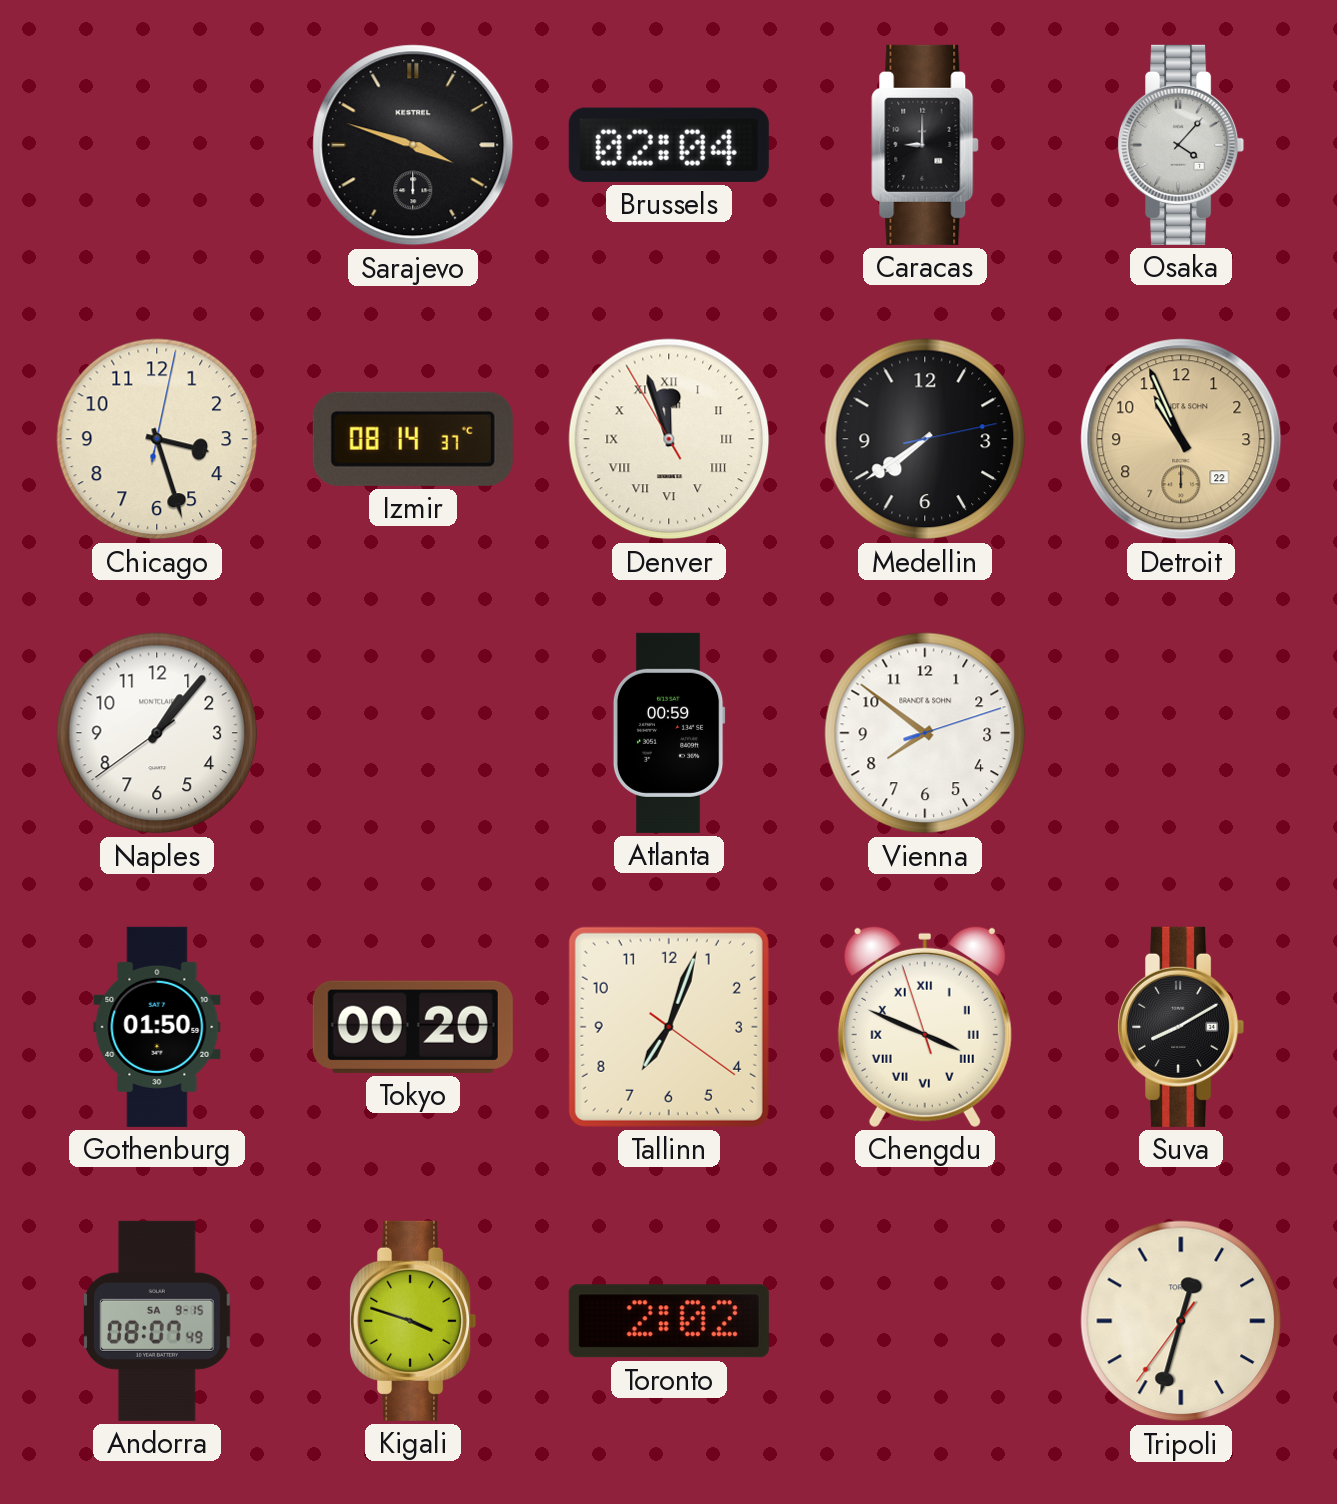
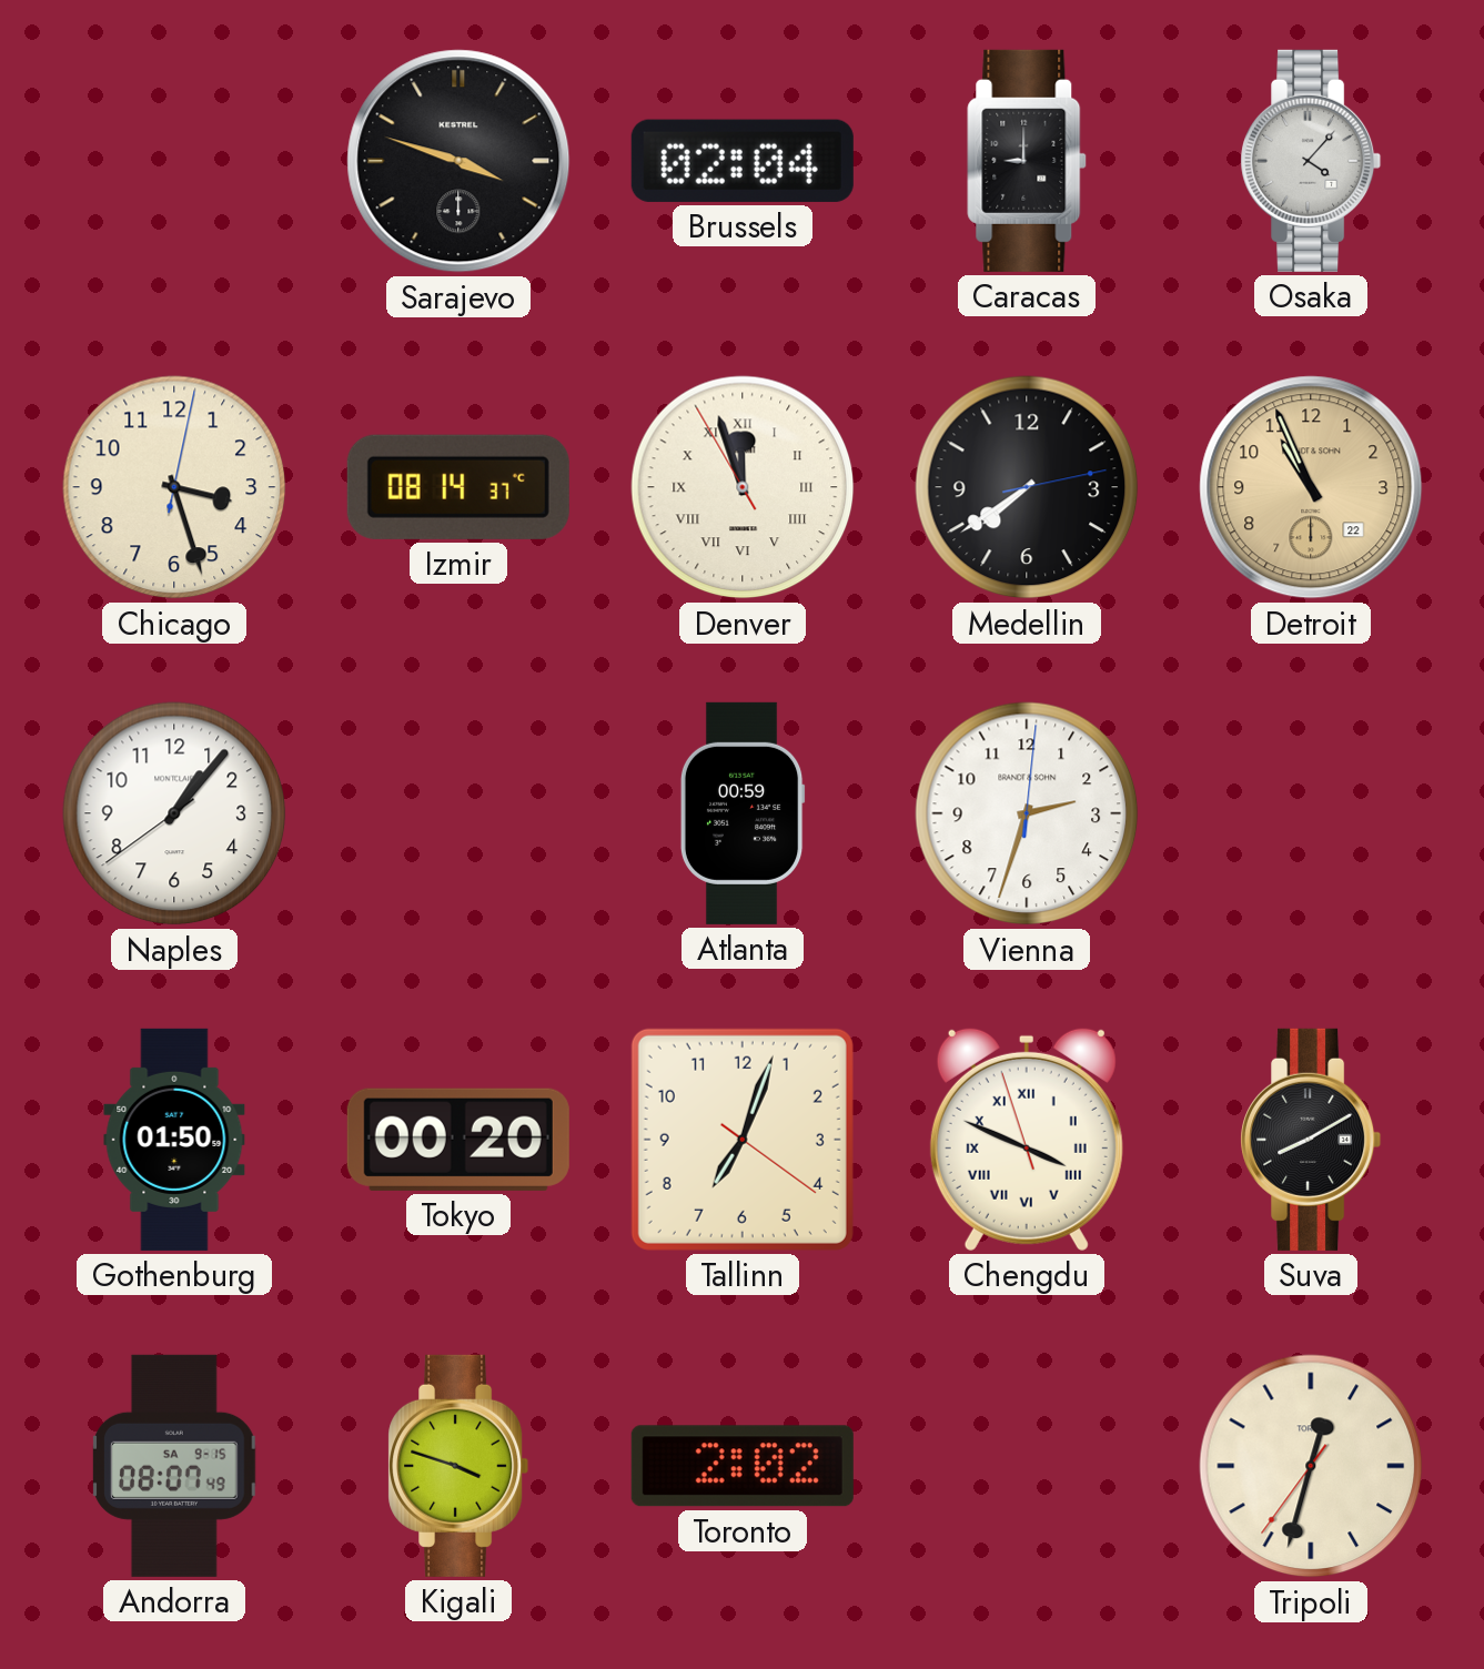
Vienna: 7:51 -> 2:33 (1027, 813)
